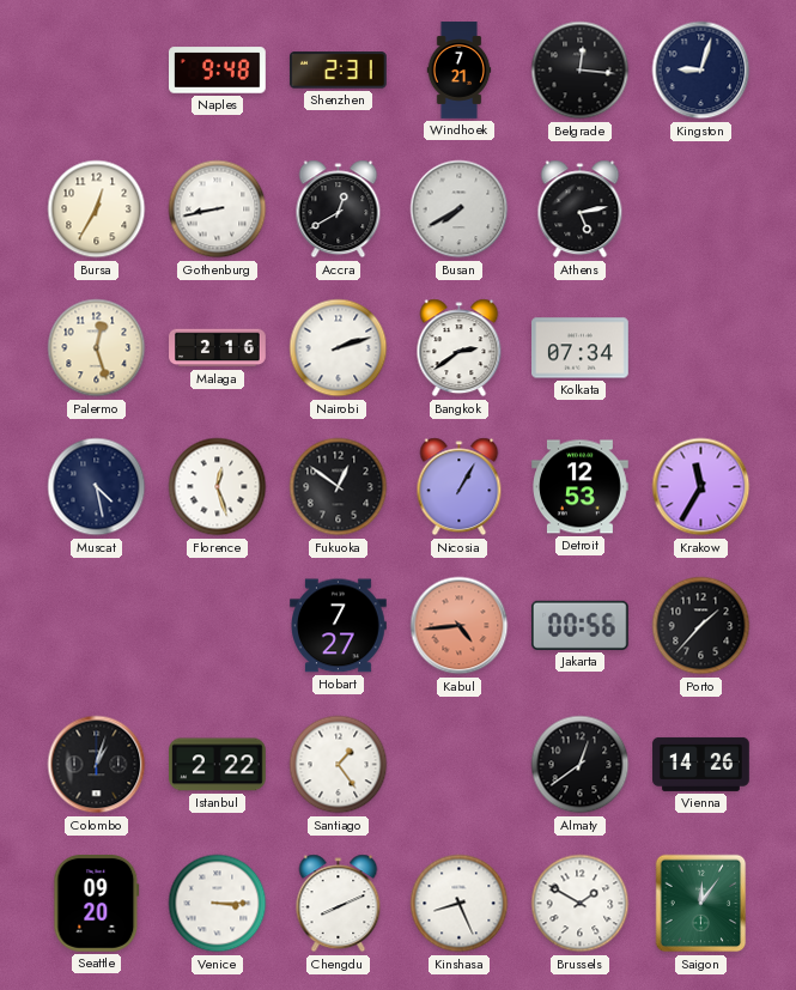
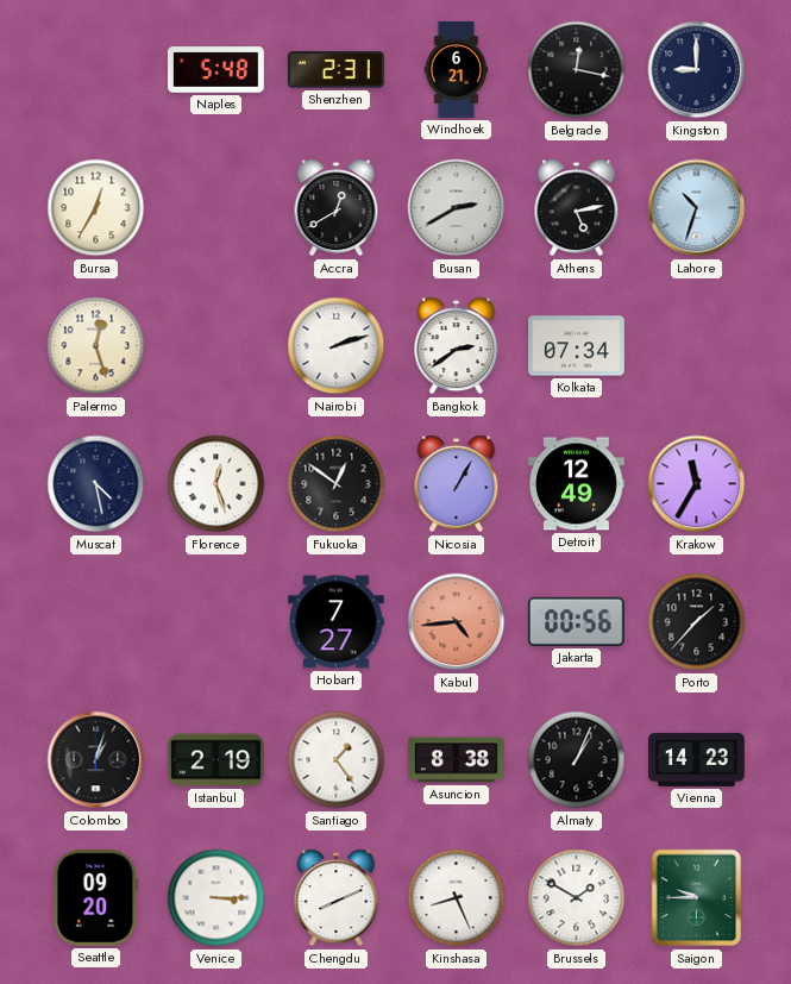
Naples: 9:48 -> 5:48 (216, 70)
Windhoek: 7:21 -> 6:21 (457, 70)
Belgrade: 12:16 -> 12:17 (577, 70)
Kingston: 9:03 -> 9:00 (697, 70)
Gothenburg: 8:43 -> none (218, 209)
Busan: 7:40 -> 2:40 (457, 208)
Lahore: none -> 10:33 (697, 208)
Malaga: 2:16 -> none (218, 348)
Detroit: 12:53 -> 12:49 (577, 484)
Istanbul: 2:22 -> 2:19 (216, 760)
Asuncion: none -> 8:38 (457, 760)
Almaty: 12:39 -> 1:04 (577, 760)
Vienna: 14:26 -> 14:23 (697, 759)
Saigon: 12:06 -> 9:45 (697, 898)
